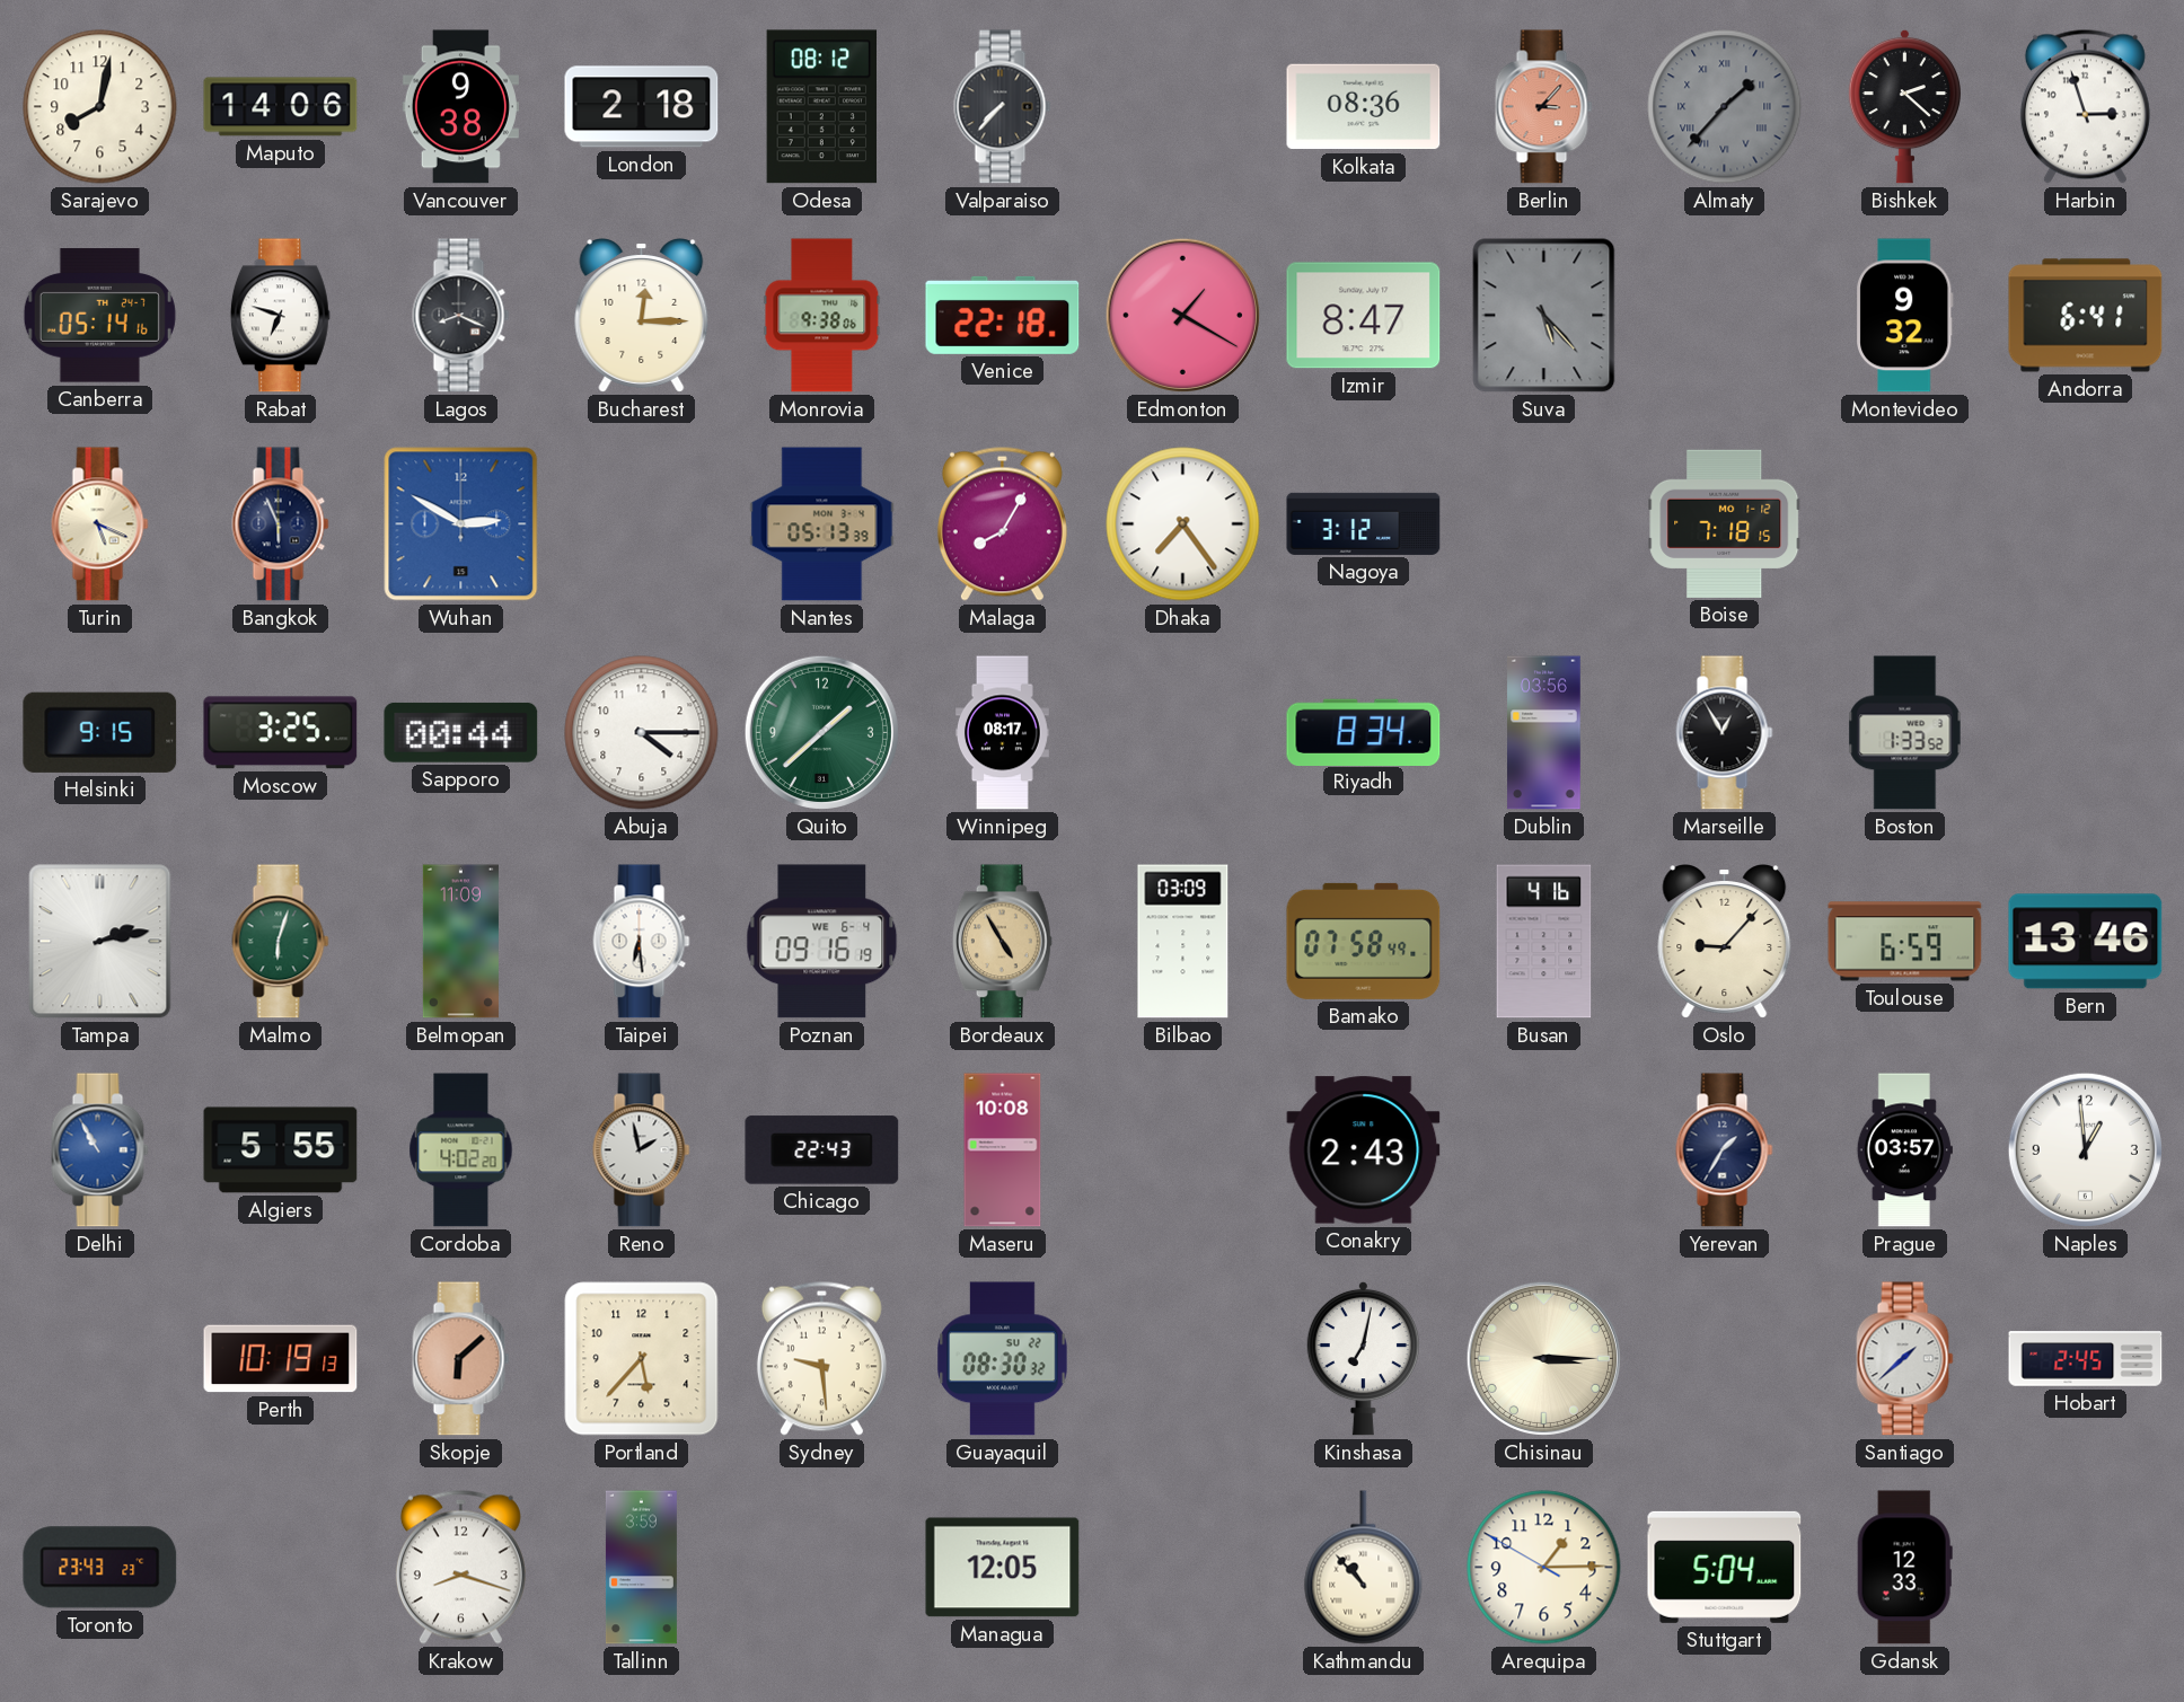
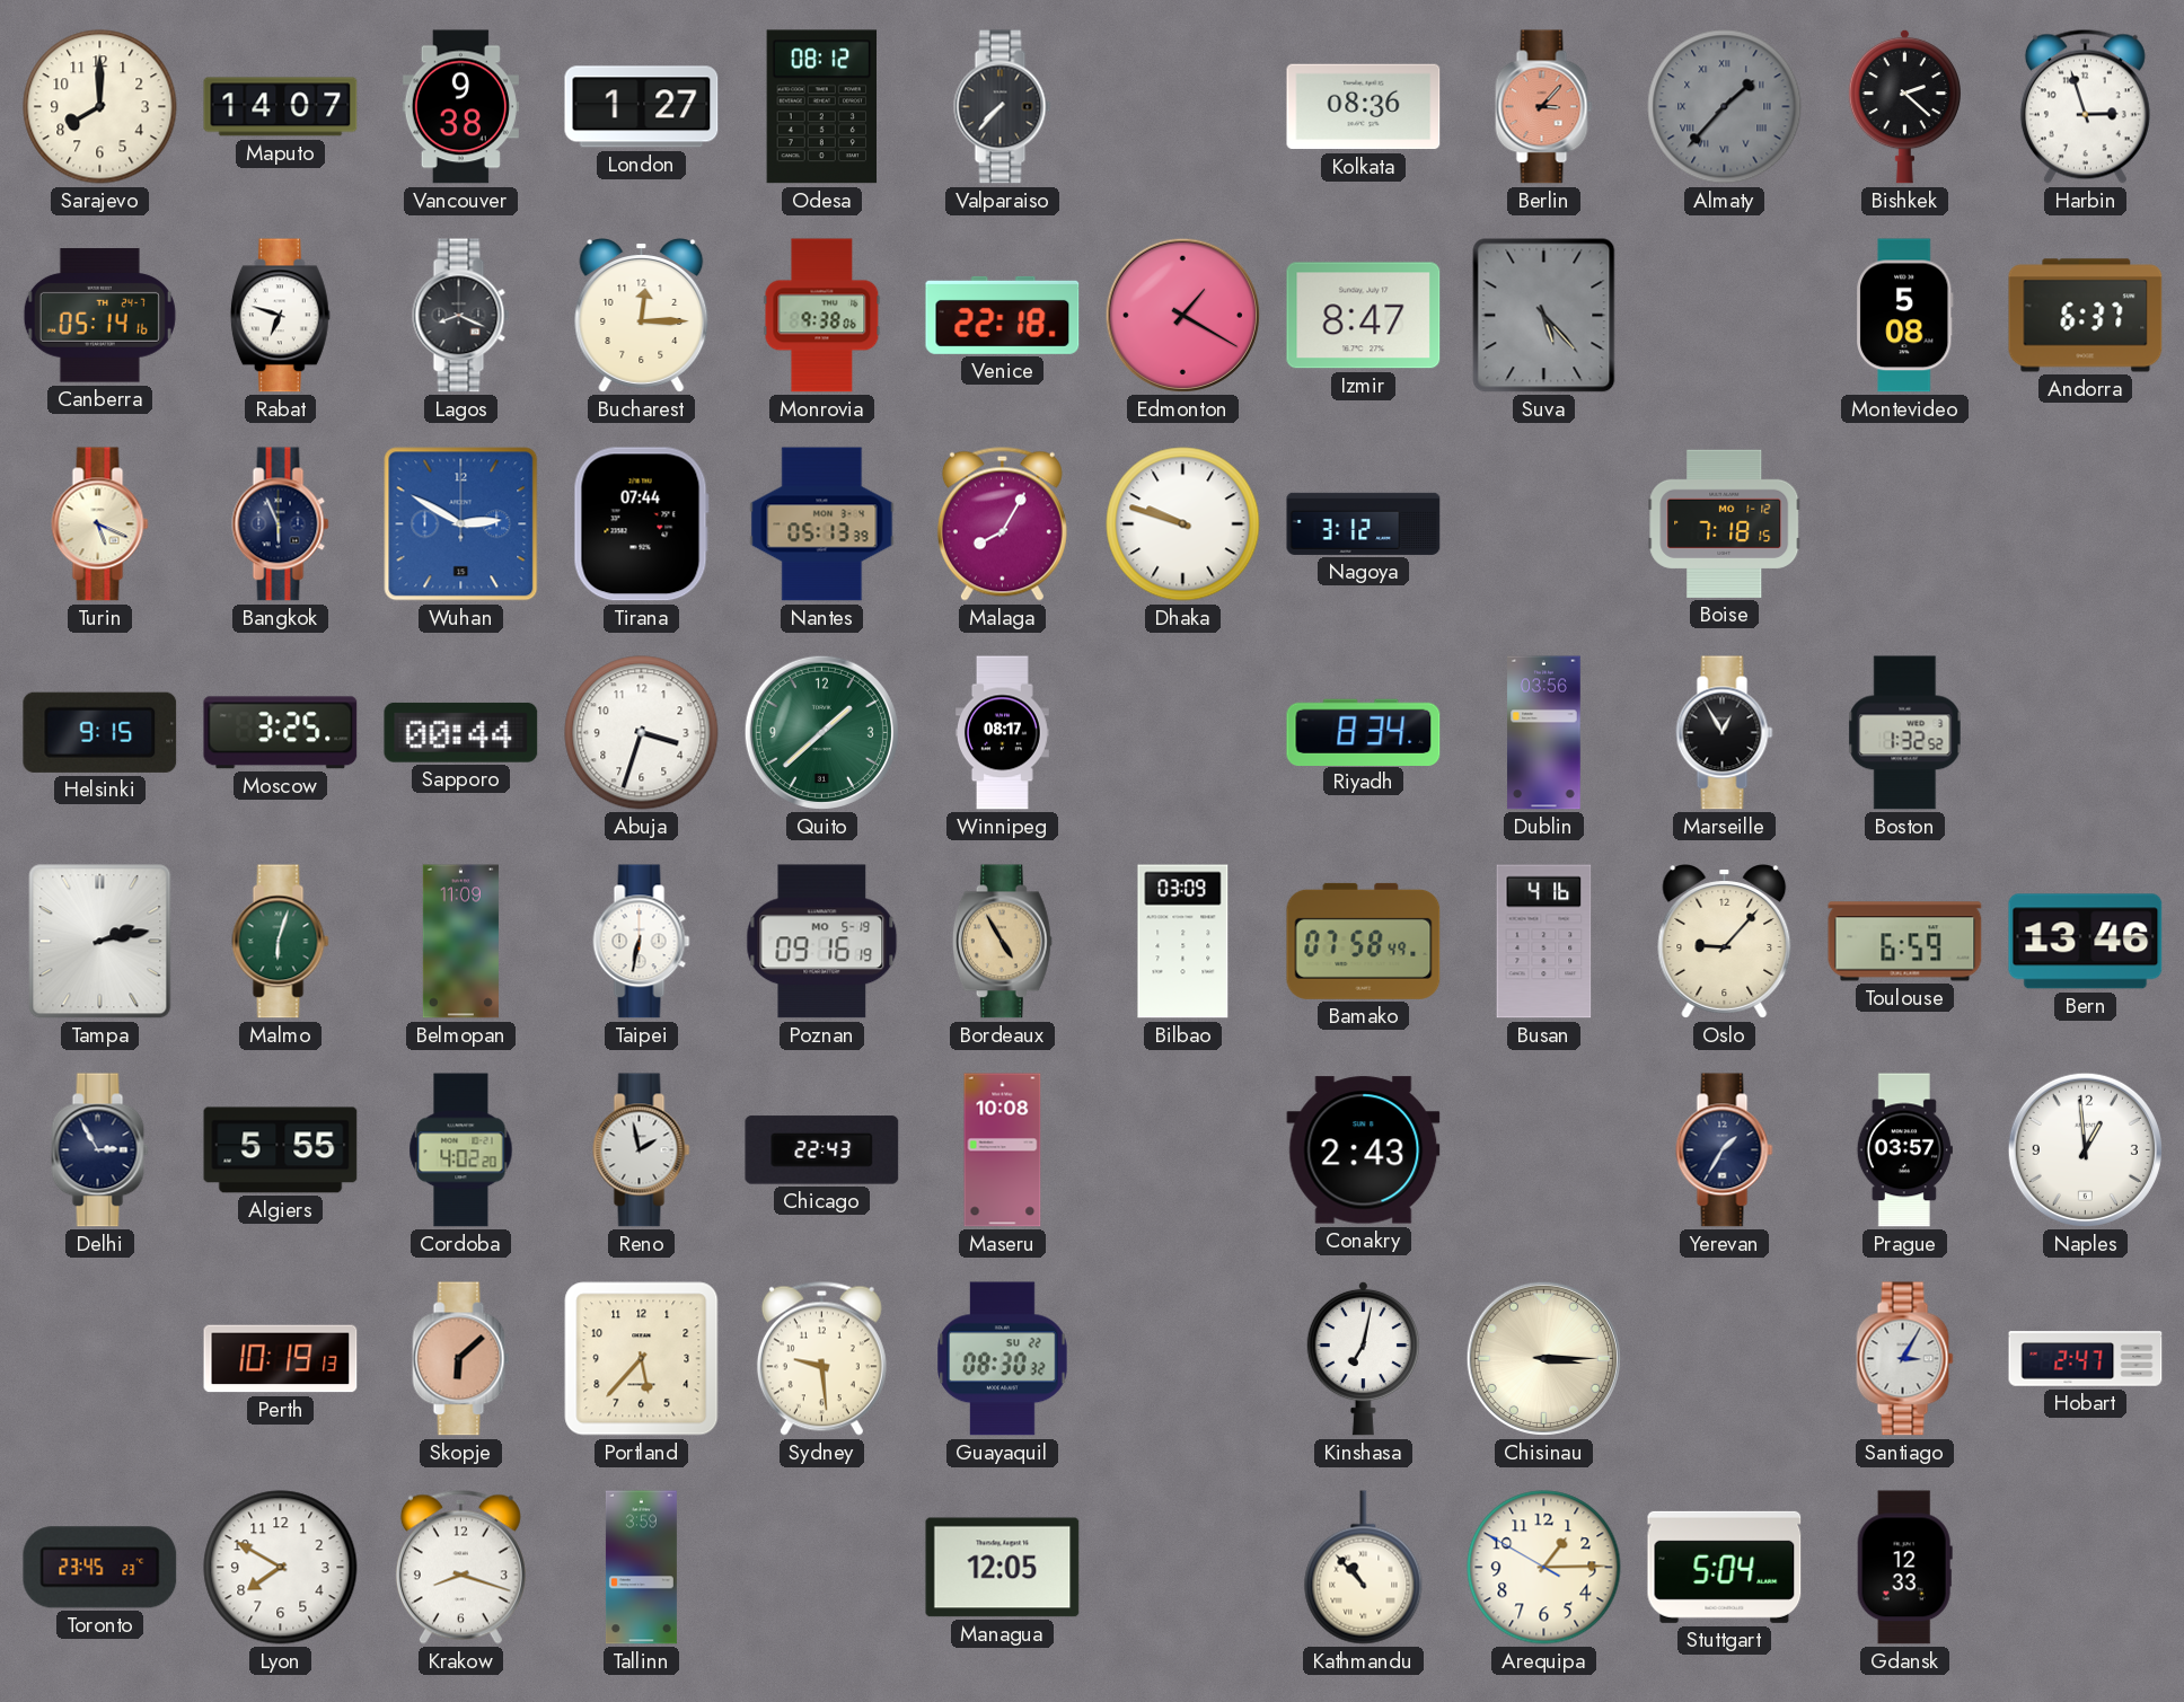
Sarajevo: 8:02 -> 8:00 (100, 107)
Maputo: 14:06 -> 14:07 (281, 107)
London: 2:18 -> 1:27 (642, 107)
Montevideo: 9:32 -> 5:08 (1905, 316)
Andorra: 6:41 -> 6:37 (2086, 316)
Tirana: none -> 07:44 (641, 524)
Dhaka: 7:24 -> 9:48 (1183, 524)
Abuja: 4:15 -> 3:33 (642, 733)
Boston: 1:33 -> 1:32 (1905, 733)
Taipei: 6:29 -> 6:32 (642, 942)
Poznan date: WE 6-4 -> MO 5-19 (822, 942)
Delhi: 10:55 -> 2:55 (100, 1150)
Delhi dial: blue -> navy (100, 1150)
Santiago: 1:38 -> 3:05 (1905, 1359)
Hobart: 2:45 -> 2:47 (2086, 1359)
Toronto: 23:43 -> 23:45 (100, 1568)
Lyon: none -> 7:50 (281, 1568)
